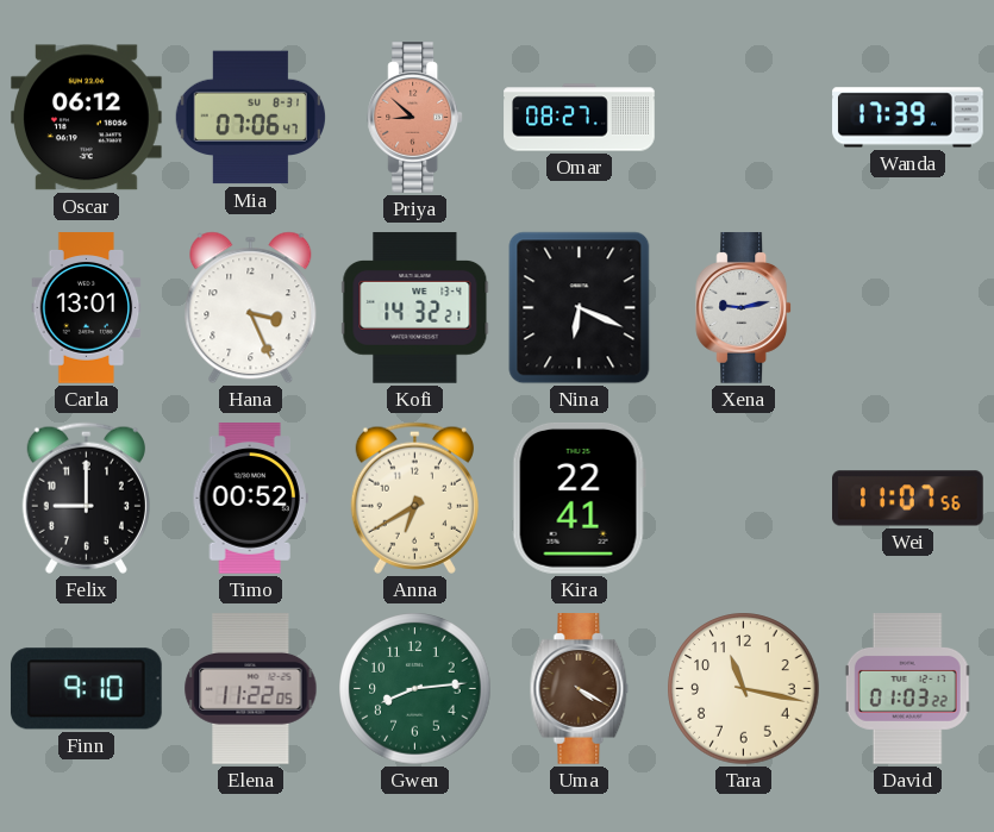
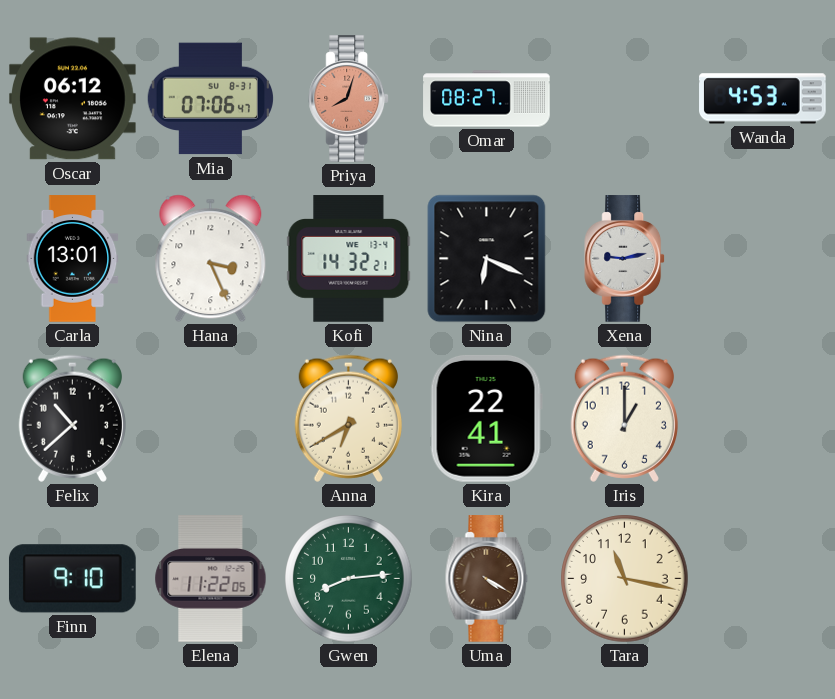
Priya: 8:52 -> 8:03 (349, 99)
Wanda: 17:39 -> 4:53 (763, 99)
Felix: 9:00 -> 10:38 (72, 418)
Timo: 00:52 -> none (250, 499)
Iris: none -> 1:00 (624, 418)
Wei: 11:07 -> none (908, 499)
David: 01:03 -> none (908, 689)
